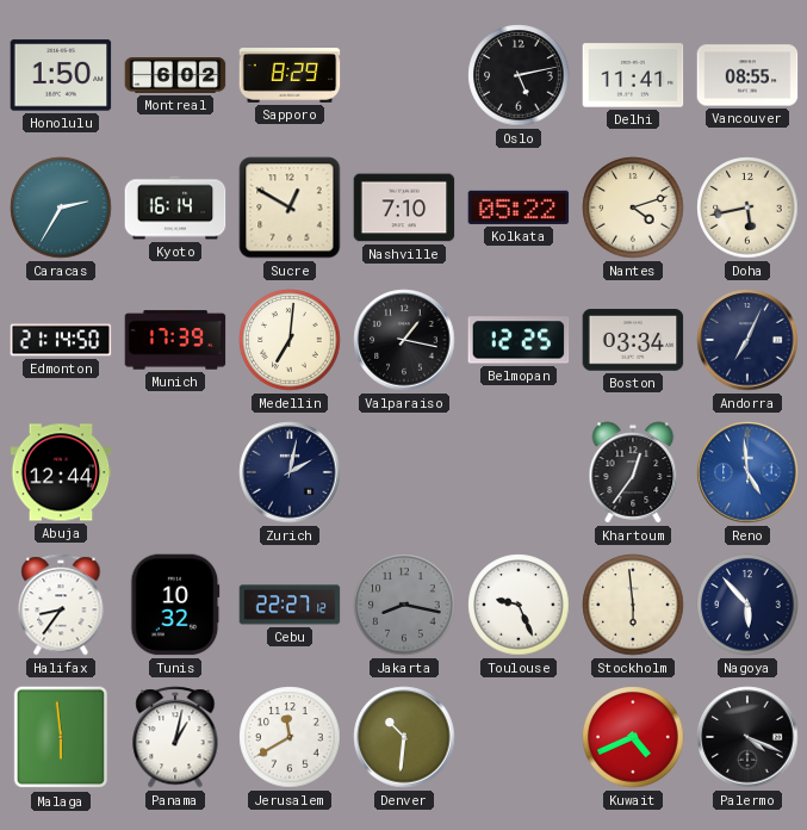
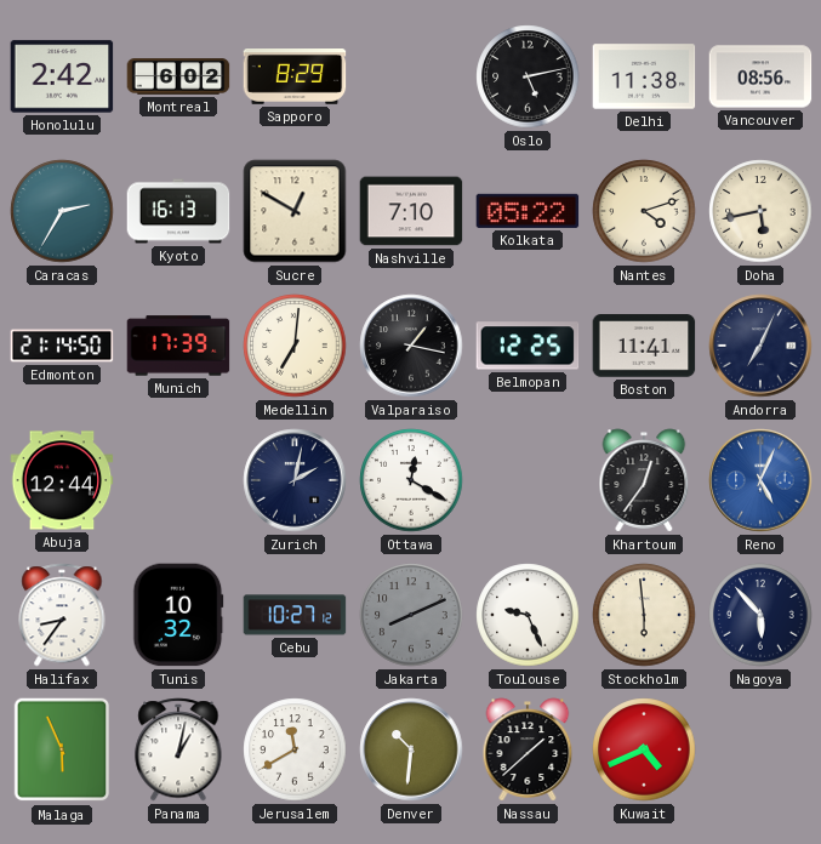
Honolulu: 1:50 -> 2:42 (62, 76)
Delhi: 11:41 -> 11:38 (644, 76)
Vancouver: 08:55 -> 08:56 (760, 76)
Kyoto: 16:14 -> 16:13 (178, 211)
Boston: 03:34 -> 11:41 (644, 346)
Ottawa: none -> 12:20 (411, 480)
Reno: 4:59 -> 5:04 (760, 480)
Cebu: 22:27 -> 10:27 (295, 615)
Jakarta: 8:17 -> 8:11 (411, 615)
Malaga: 5:59 -> 5:56 (62, 749)
Nassau: none -> 1:38 (528, 749)
Palermo: 4:19 -> none (747, 737)
